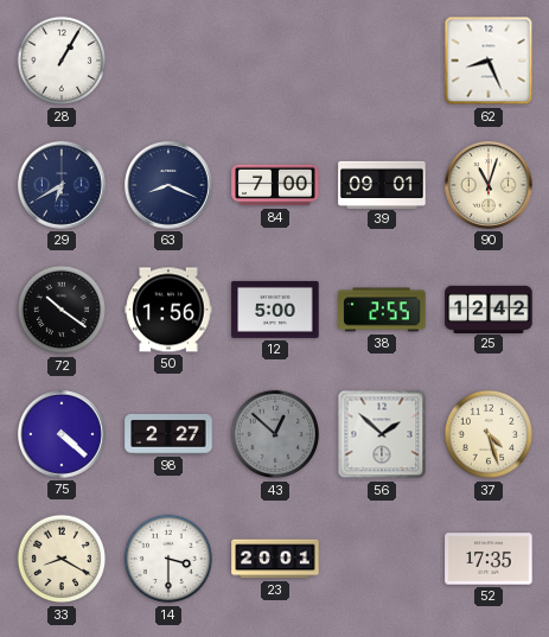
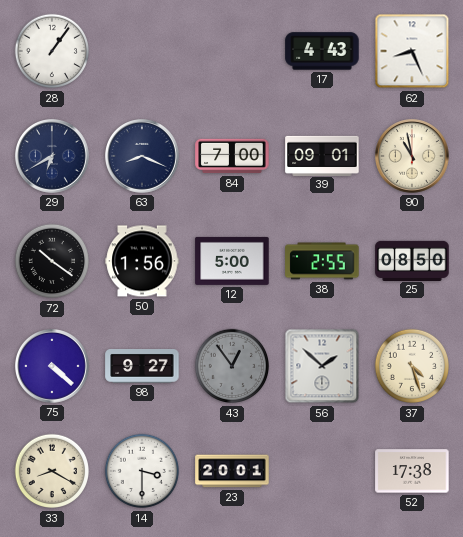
28: 1:05 -> 1:06 (52, 51)
17: none -> 4:43 (322, 51)
90: 11:03 -> 10:58 (413, 157)
25: 12:42 -> 08:50 (412, 260)
98: 2:27 -> 9:27 (142, 367)
43: 12:52 -> 12:54 (232, 366)
52: 17:35 -> 17:38 (412, 471)
